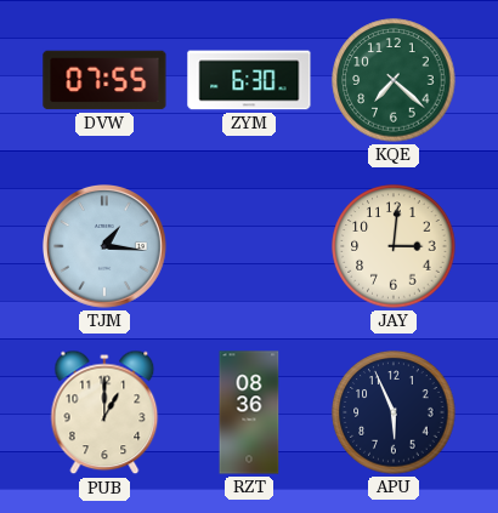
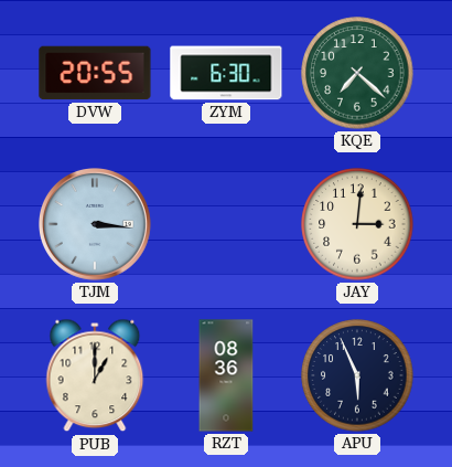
DVW: 07:55 -> 20:55 (95, 73)
TJM: 1:16 -> 3:16 (96, 225)
